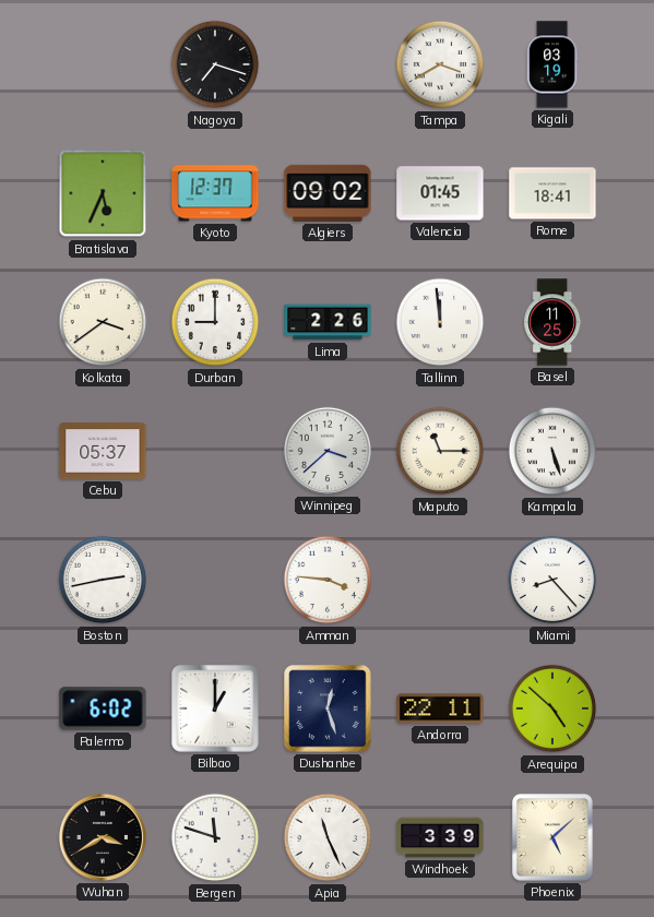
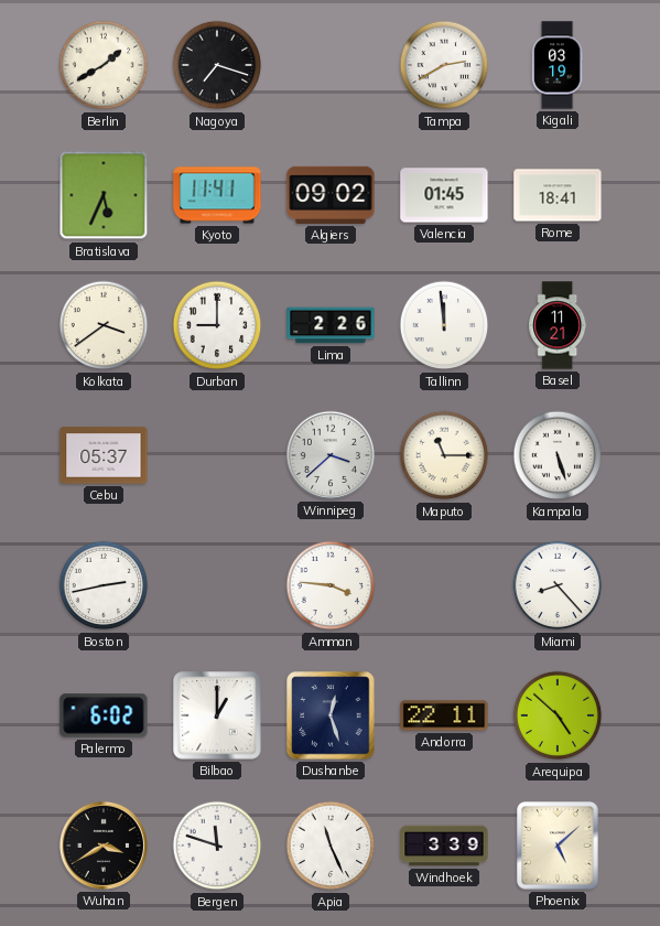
Berlin: none -> 1:40 (104, 65)
Tampa: 3:40 -> 2:40 (444, 65)
Kyoto: 12:37 -> 11:41 (217, 195)
Basel: 11:25 -> 11:21 (558, 325)
